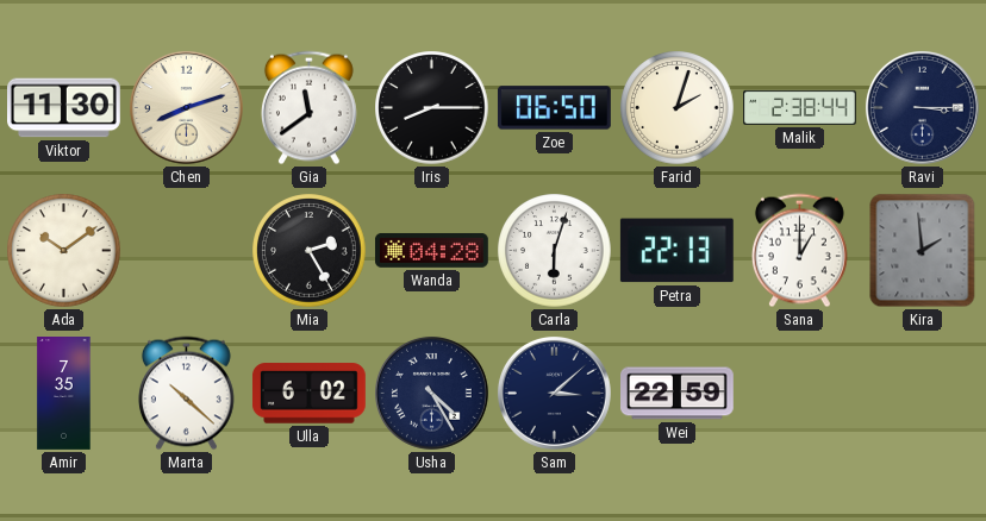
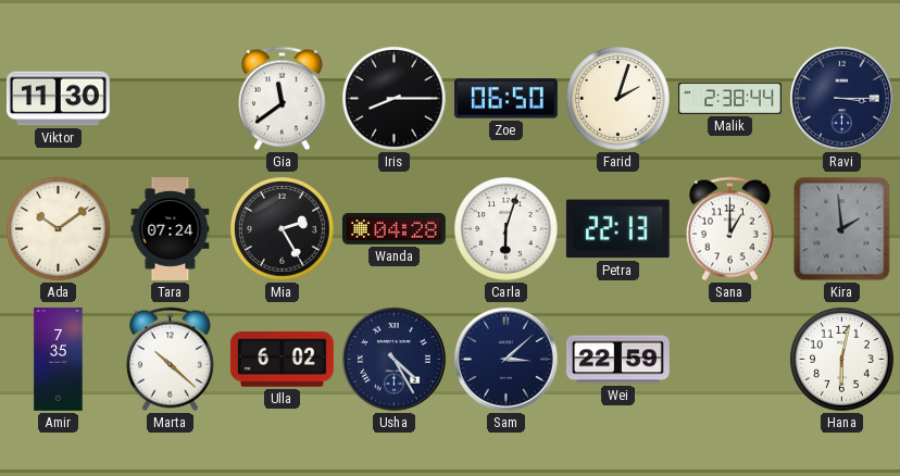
Chen: 8:12 -> none (186, 107)
Tara: none -> 07:24 (171, 229)
Hana: none -> 6:02 (842, 360)
